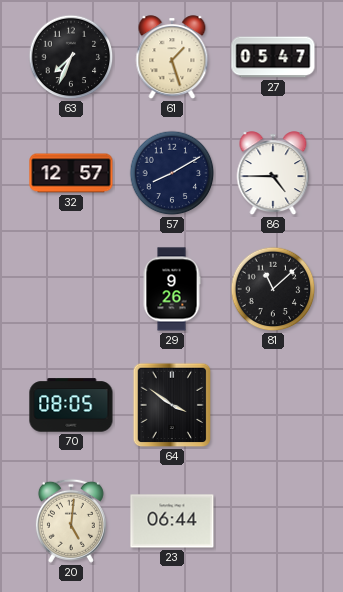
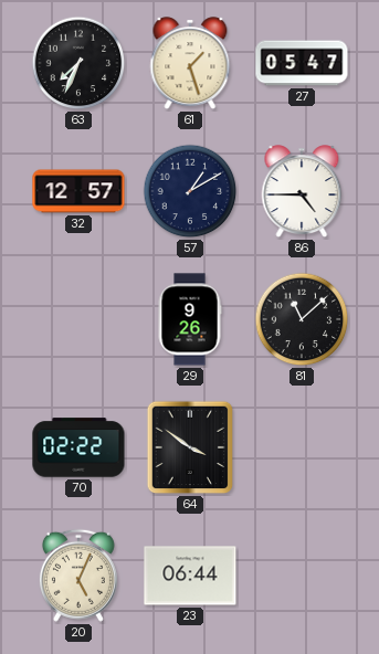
57: 8:10 -> 1:10 (190, 191)
70: 08:05 -> 02:22 (78, 447)
20: 5:01 -> 5:04 (78, 576)
